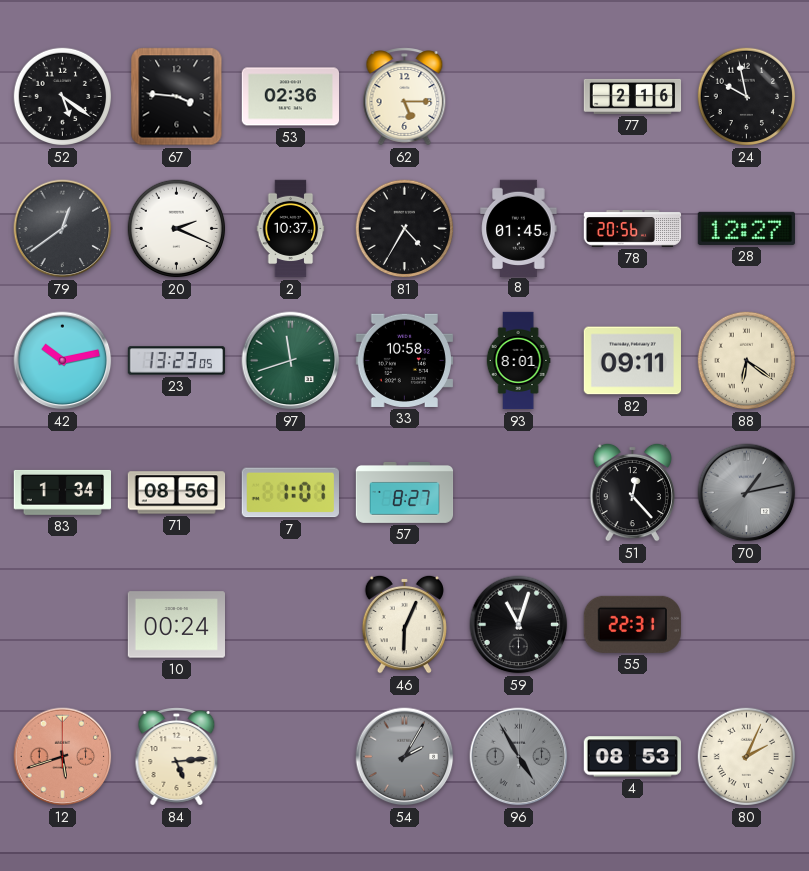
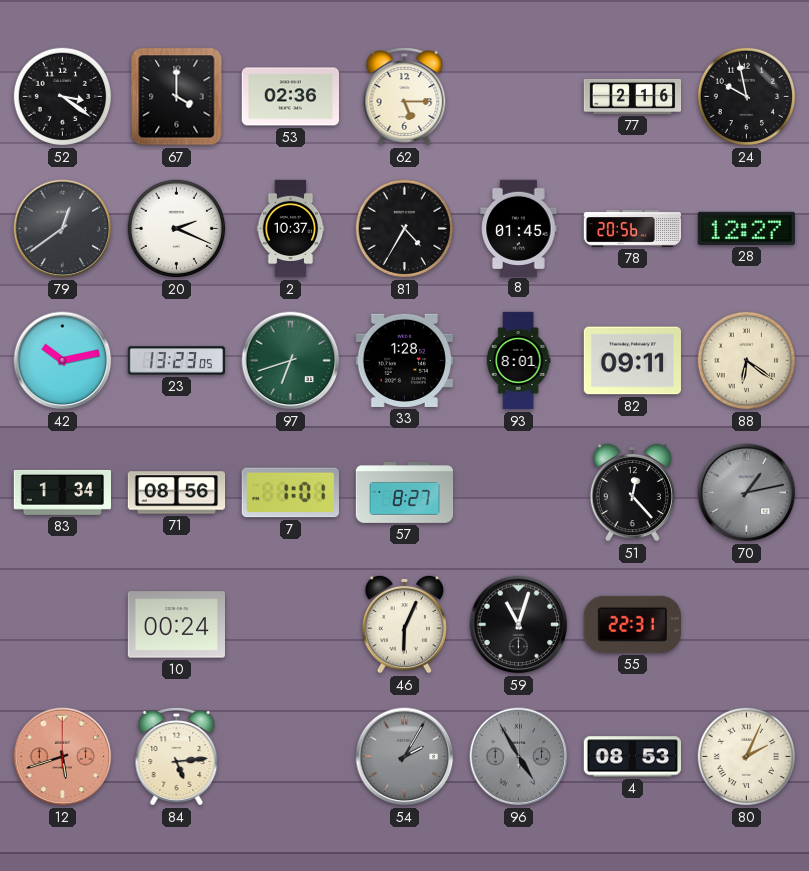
52: 5:21 -> 3:21 (63, 97)
67: 3:46 -> 4:00 (177, 97)
97: 11:42 -> 6:42 (291, 361)
33: 10:58 -> 1:28 (404, 360)
